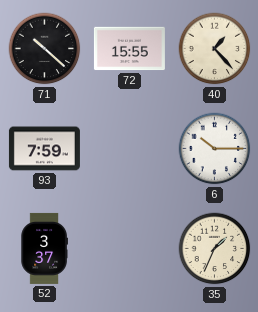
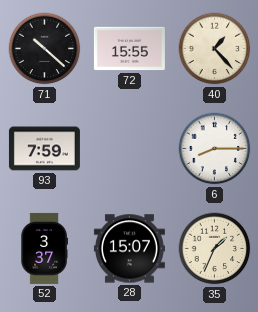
6: 10:15 -> 8:15 (215, 149)
28: none -> 15:07 (129, 249)
